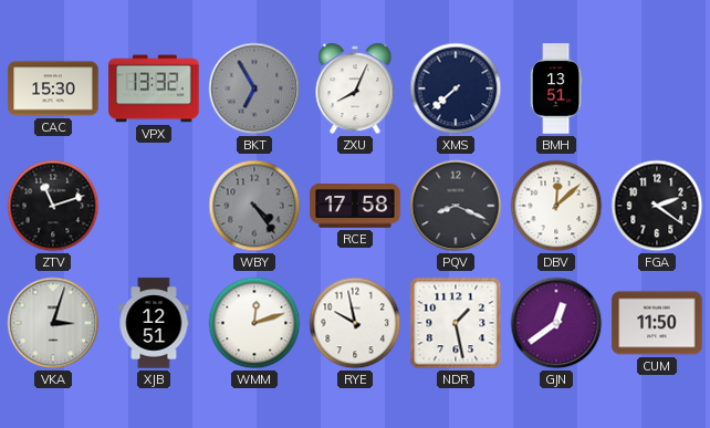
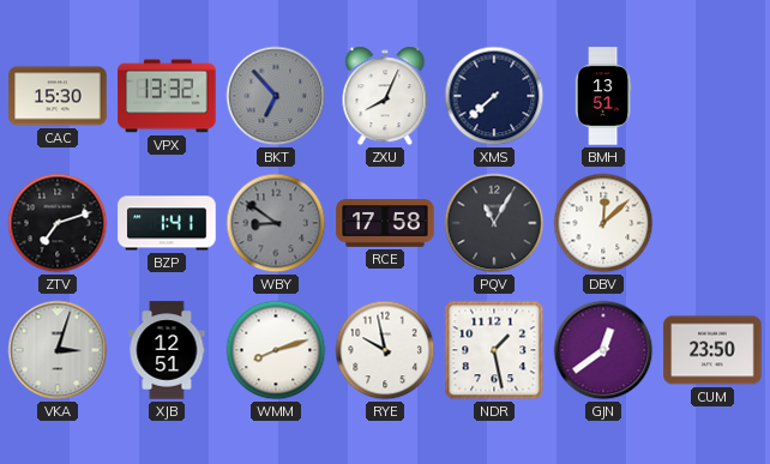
BKT: 6:55 -> 6:53 (276, 96)
ZTV: 11:12 -> 7:12 (58, 223)
BZP: none -> 1:41 (167, 223)
WBY: 4:24 -> 8:51 (276, 223)
PQV: 8:19 -> 11:05 (494, 223)
FGA: 2:21 -> none (657, 206)
WMM: 12:12 -> 8:12 (276, 350)
CUM: 11:50 -> 23:50 (712, 350)
